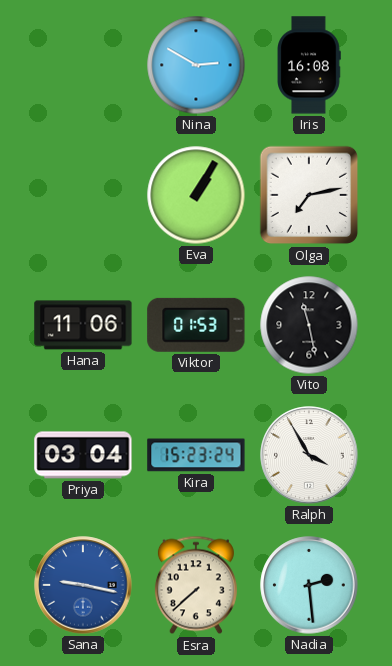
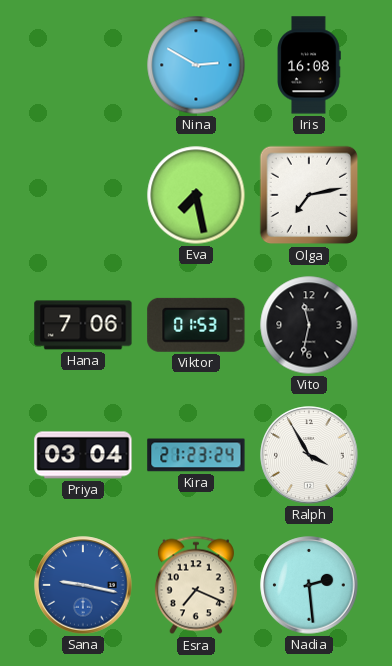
Eva: 1:05 -> 7:28 (196, 195)
Hana: 11:06 -> 7:06 (83, 325)
Vito: 11:28 -> 11:32 (309, 325)
Kira: 15:23 -> 21:23 (196, 455)
Esra: 7:38 -> 7:19 (196, 585)
